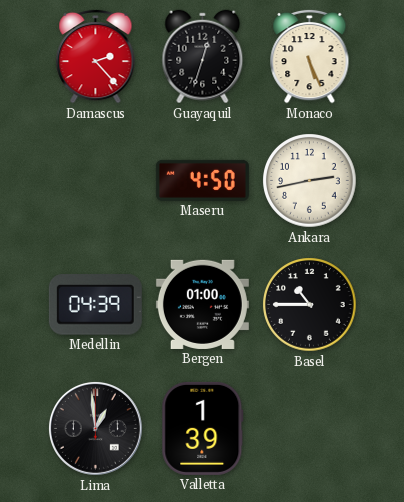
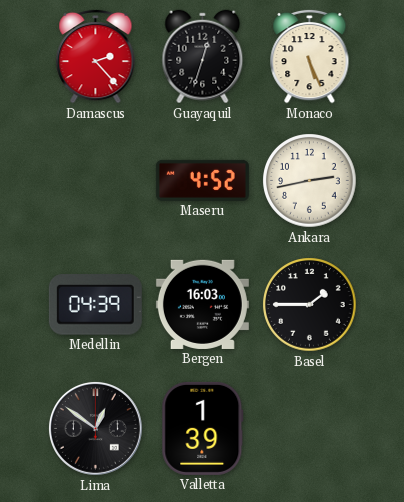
Maseru: 4:50 -> 4:52 (202, 180)
Bergen: 01:00 -> 16:03 (202, 304)
Basel: 10:45 -> 1:45 (310, 305)
Lima: 12:59 -> 12:51 (95, 428)
